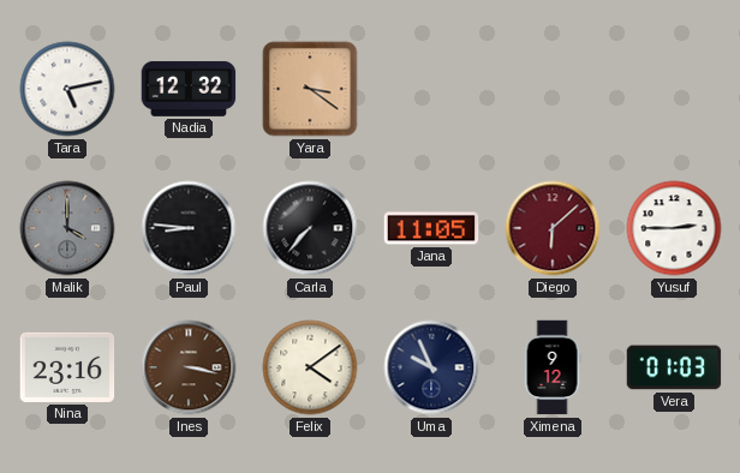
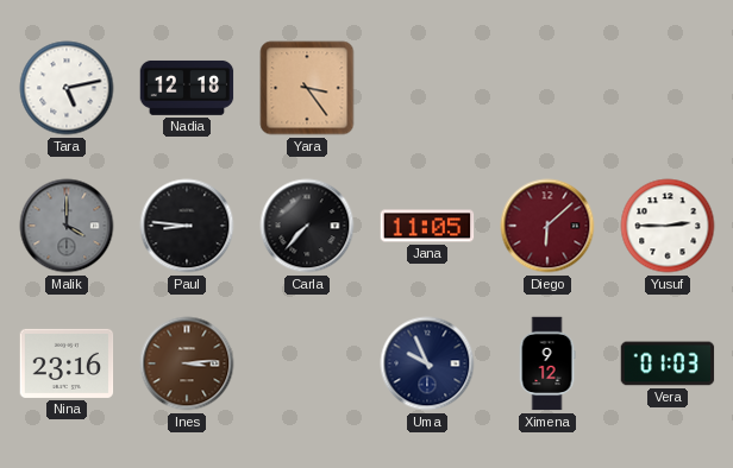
Nadia: 12:32 -> 12:18 (187, 88)
Yara: 3:21 -> 3:24 (307, 88)
Ines: 3:17 -> 3:14 (187, 363)
Felix: 4:09 -> none (310, 367)
